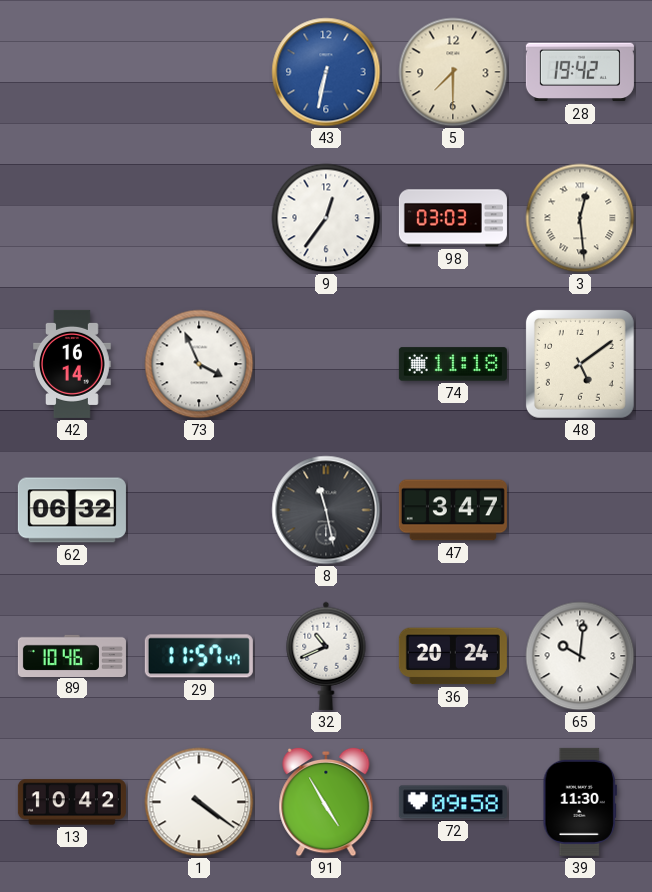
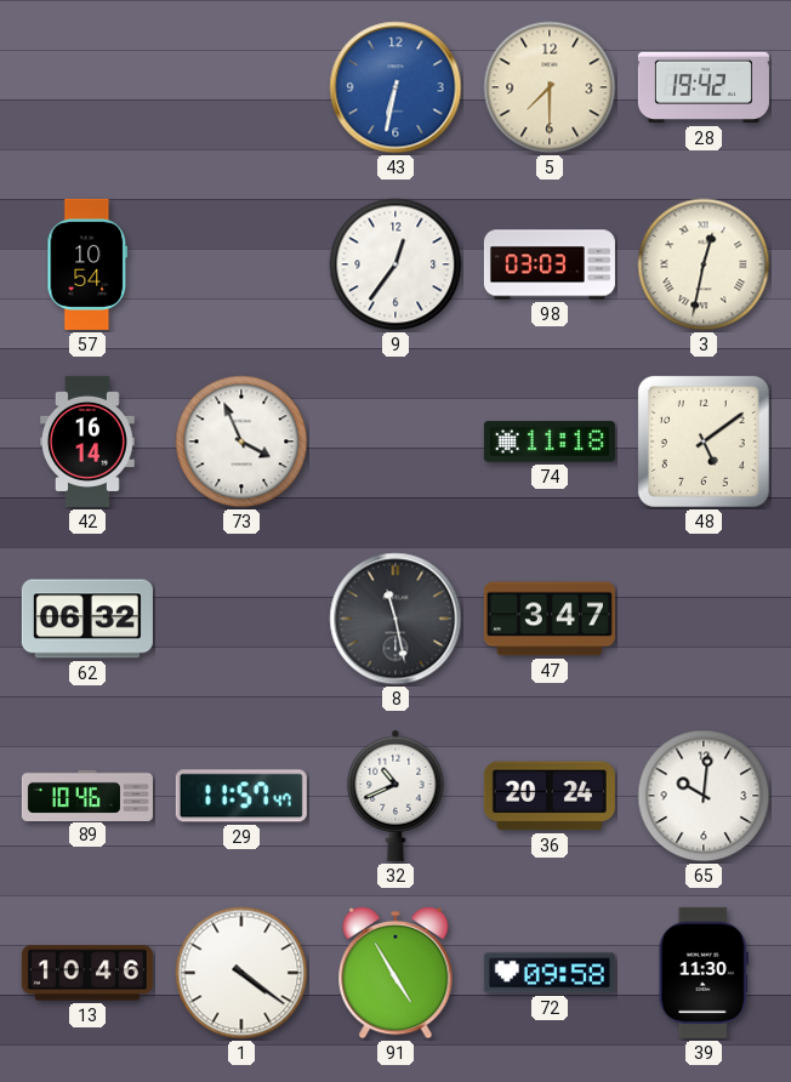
57: none -> 10:54 (87, 264)
3: 12:29 -> 12:32 (704, 264)
13: 10:42 -> 10:46 (87, 973)
